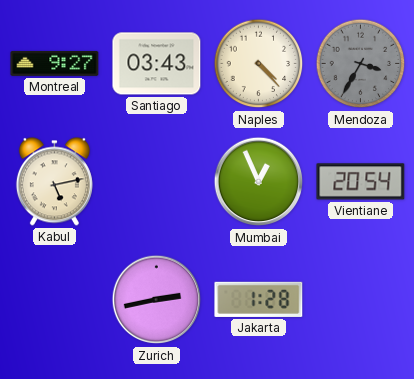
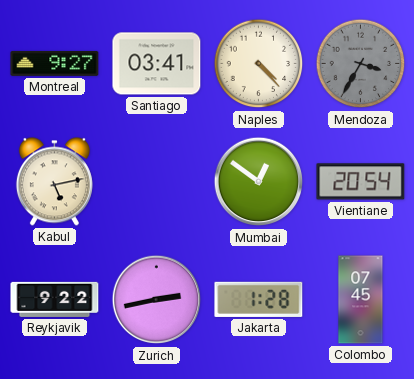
Santiago: 03:43 -> 03:41 (157, 64)
Mumbai: 12:56 -> 12:51 (259, 182)
Reykjavik: none -> 9:22 (55, 299)
Colombo: none -> 07:45 (361, 300)
